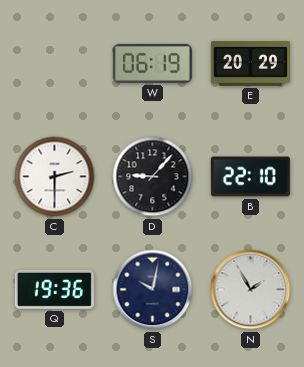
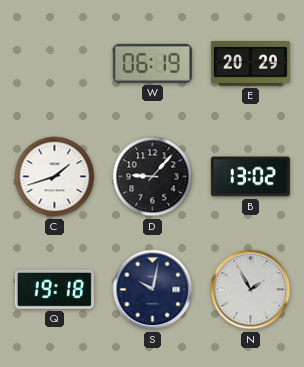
C: 2:30 -> 1:42 (55, 177)
B: 22:10 -> 13:02 (250, 177)
Q: 19:36 -> 19:18 (54, 289)
